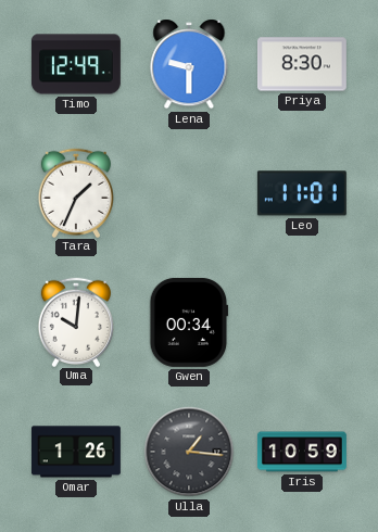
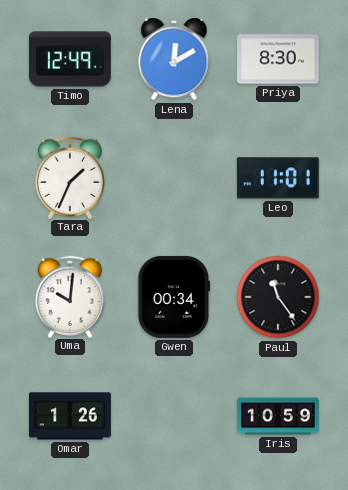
Lena: 9:30 -> 12:10 (174, 59)
Paul: none -> 11:24 (278, 297)
Ulla: 1:16 -> none (189, 452)
